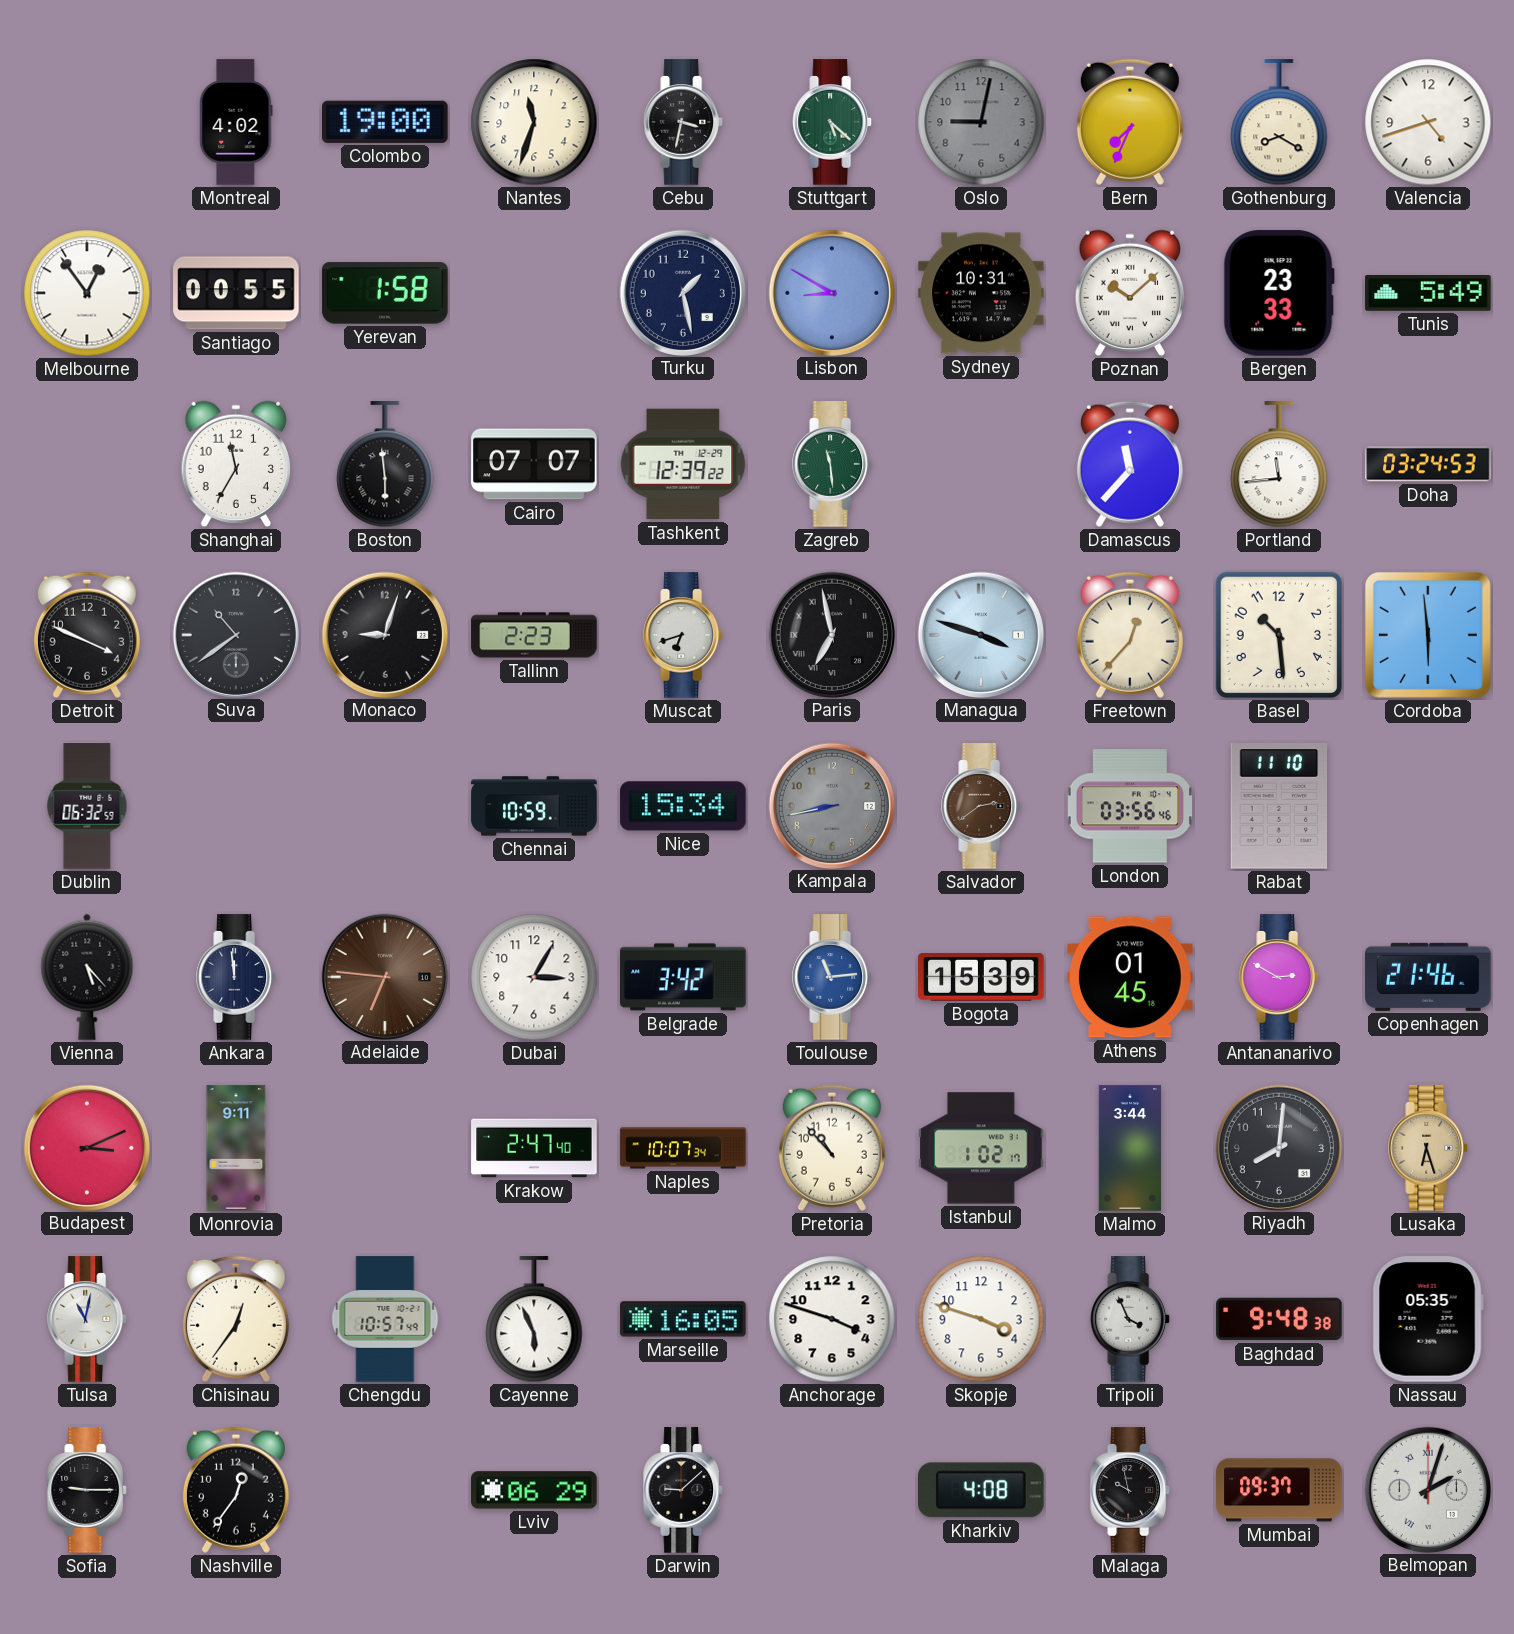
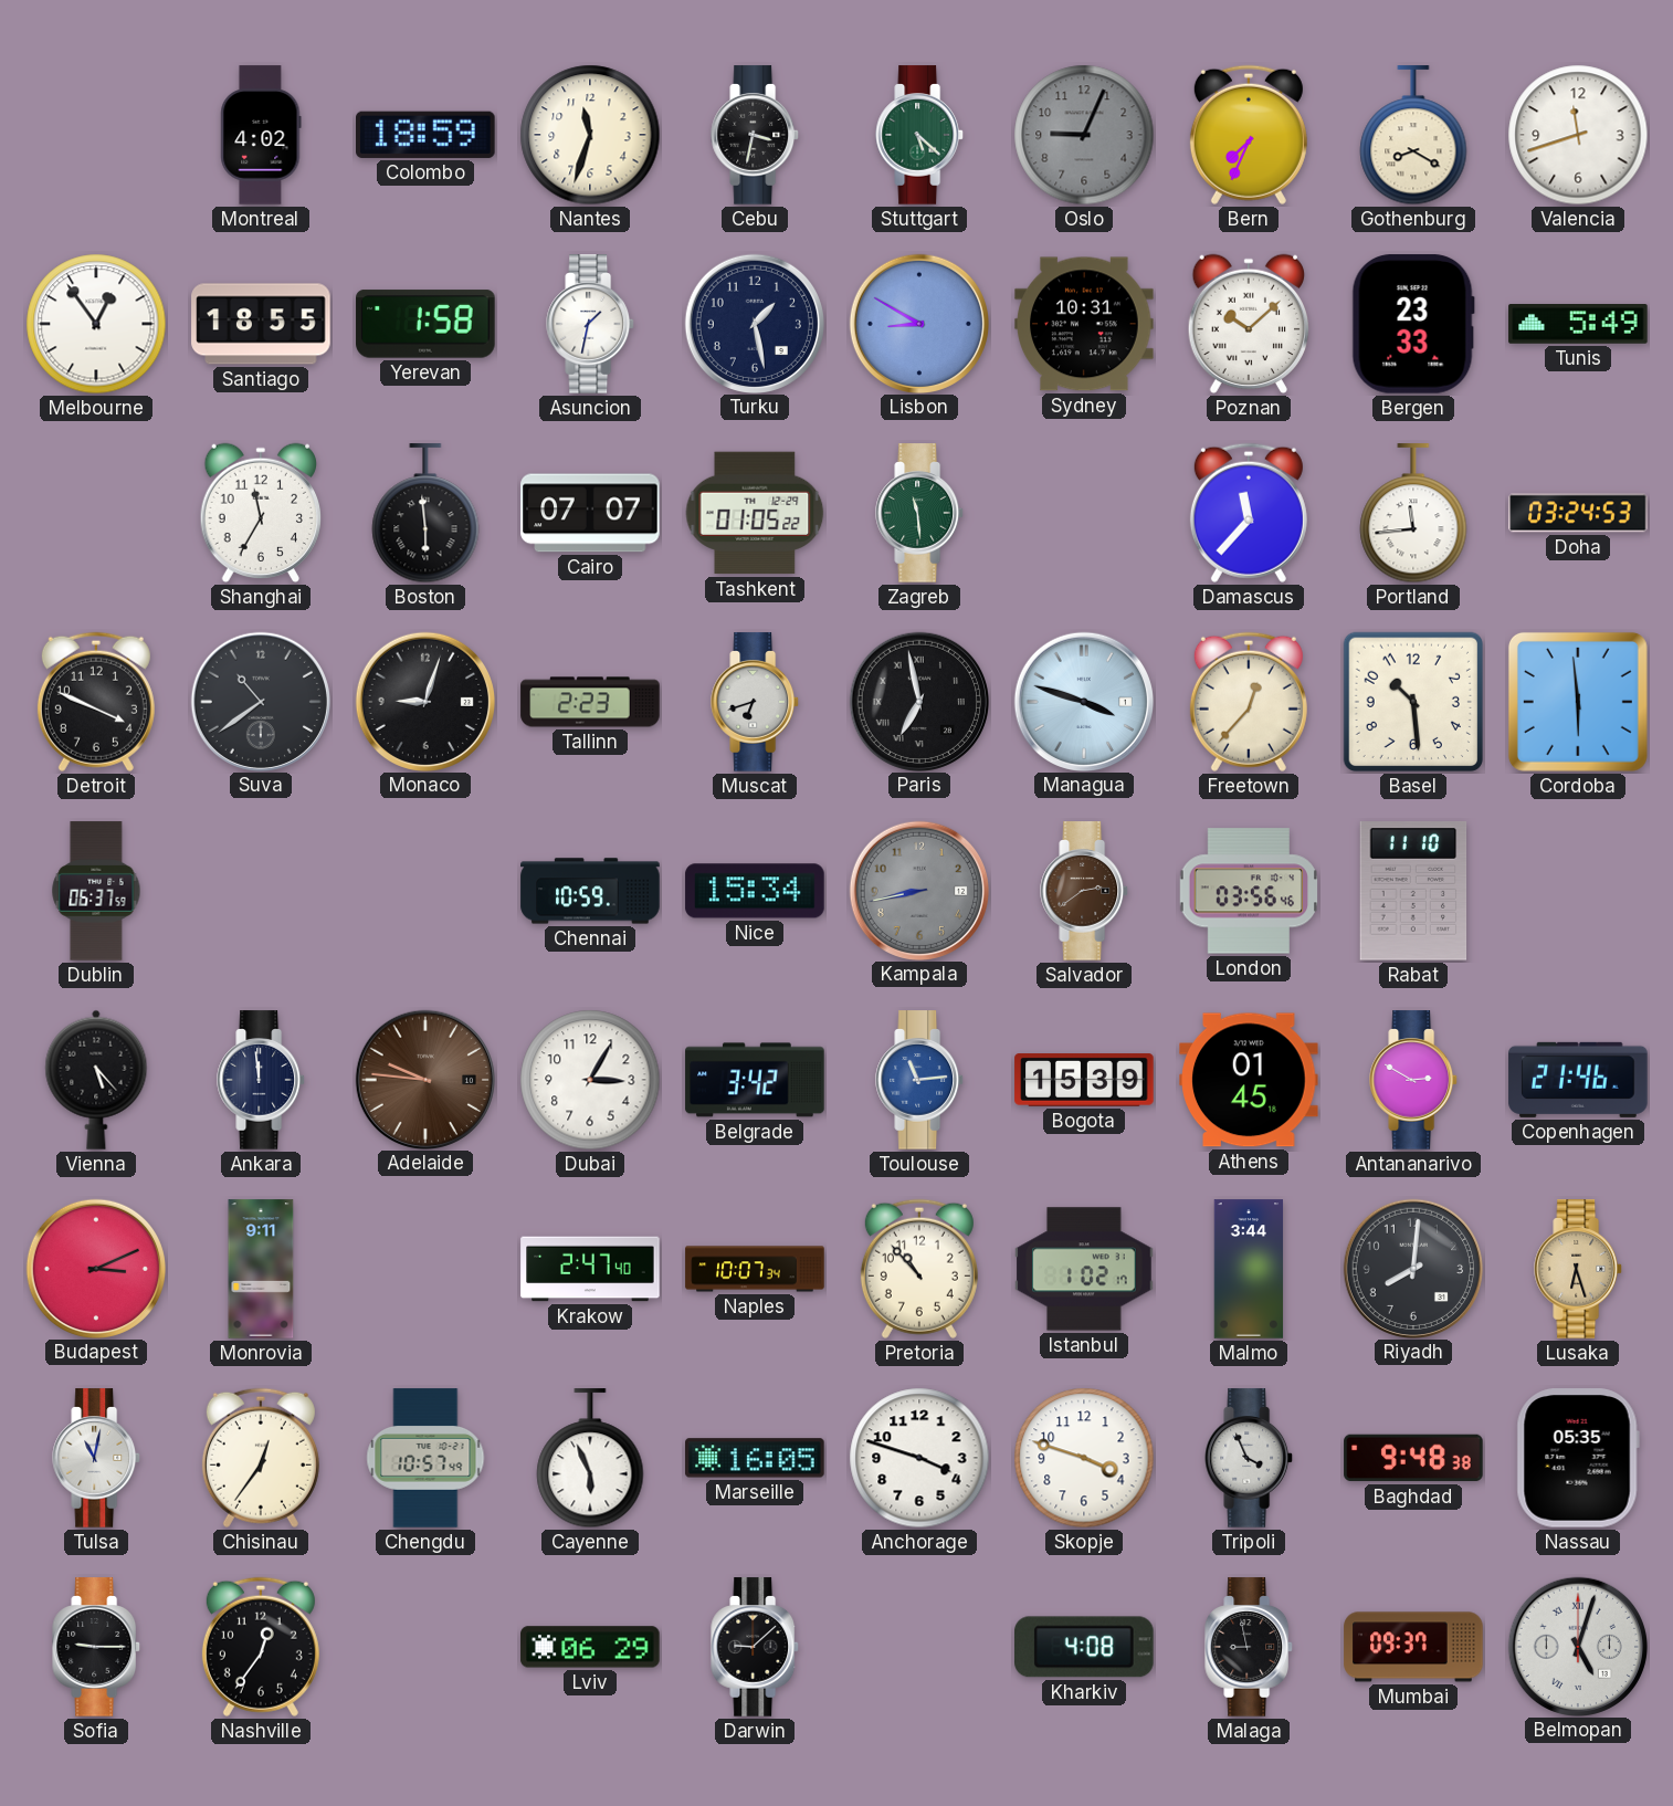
Colombo: 19:00 -> 18:59 (427, 135)
Oslo: 9:02 -> 9:04 (1084, 135)
Valencia: 4:42 -> 11:42 (1578, 135)
Santiago: 00:55 -> 18:55 (261, 324)
Asuncion: none -> 1:32 (591, 324)
Tashkent: 12:39 -> 01:05 (755, 513)
Dublin: 06:32 -> 06:37 (96, 891)
Adelaide: 6:46 -> 9:46 (424, 1079)
Malaga: 9:58 -> 8:58 (1250, 1647)
Belmopan: 2:03 -> 5:03 (1577, 1646)
